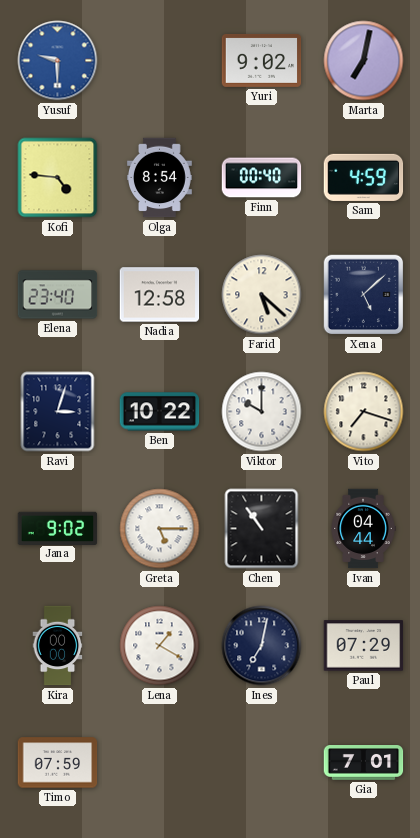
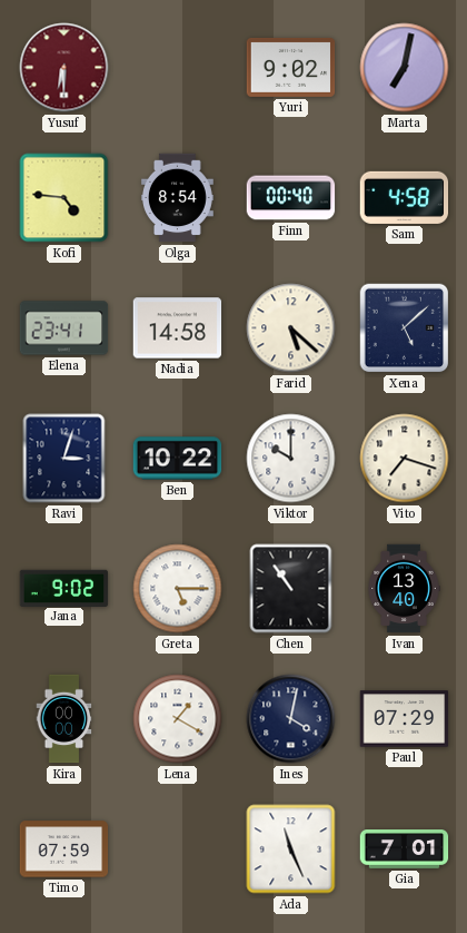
Yusuf: 9:30 -> 6:30 (64, 68)
Yusuf dial: blue -> burgundy (64, 68)
Sam: 4:59 -> 4:58 (405, 197)
Elena: 23:40 -> 23:41 (64, 328)
Nadia: 12:58 -> 14:58 (178, 328)
Ivan: 04:44 -> 13:40 (404, 589)
Ines: 7:02 -> 4:02 (291, 719)
Ada: none -> 11:26 (291, 849)
